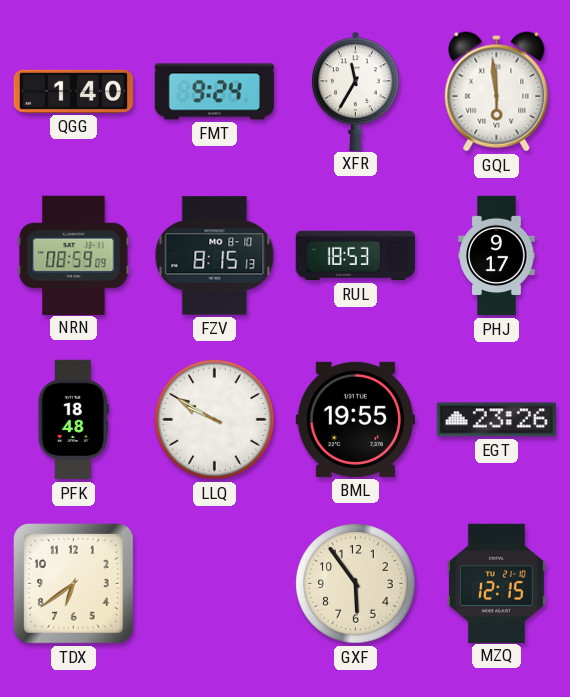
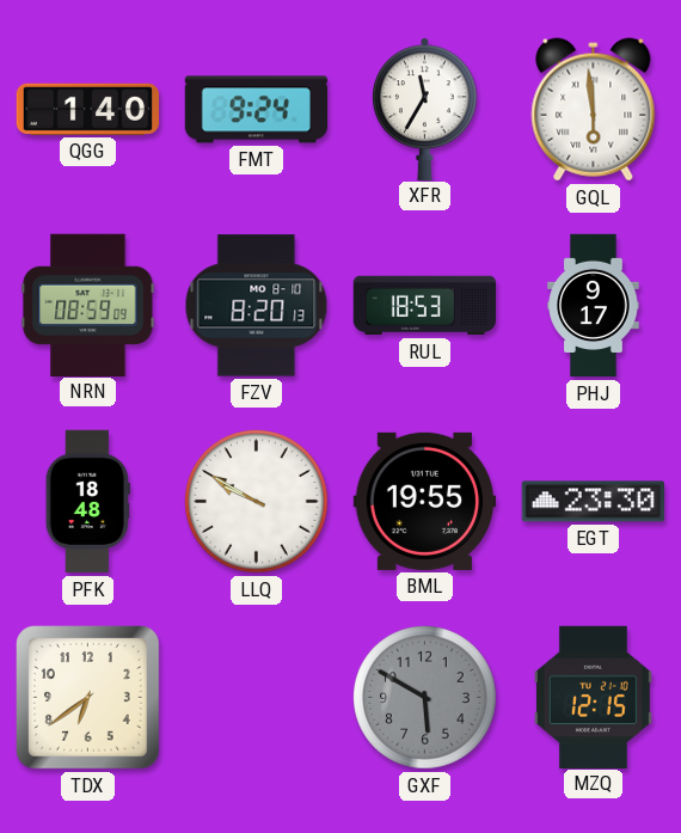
FZV: 8:15 -> 8:20 (257, 306)
EGT: 23:26 -> 23:30 (593, 502)
GXF: 5:54 -> 5:50 (425, 698)
GXF dial: cream -> grey (425, 698)
